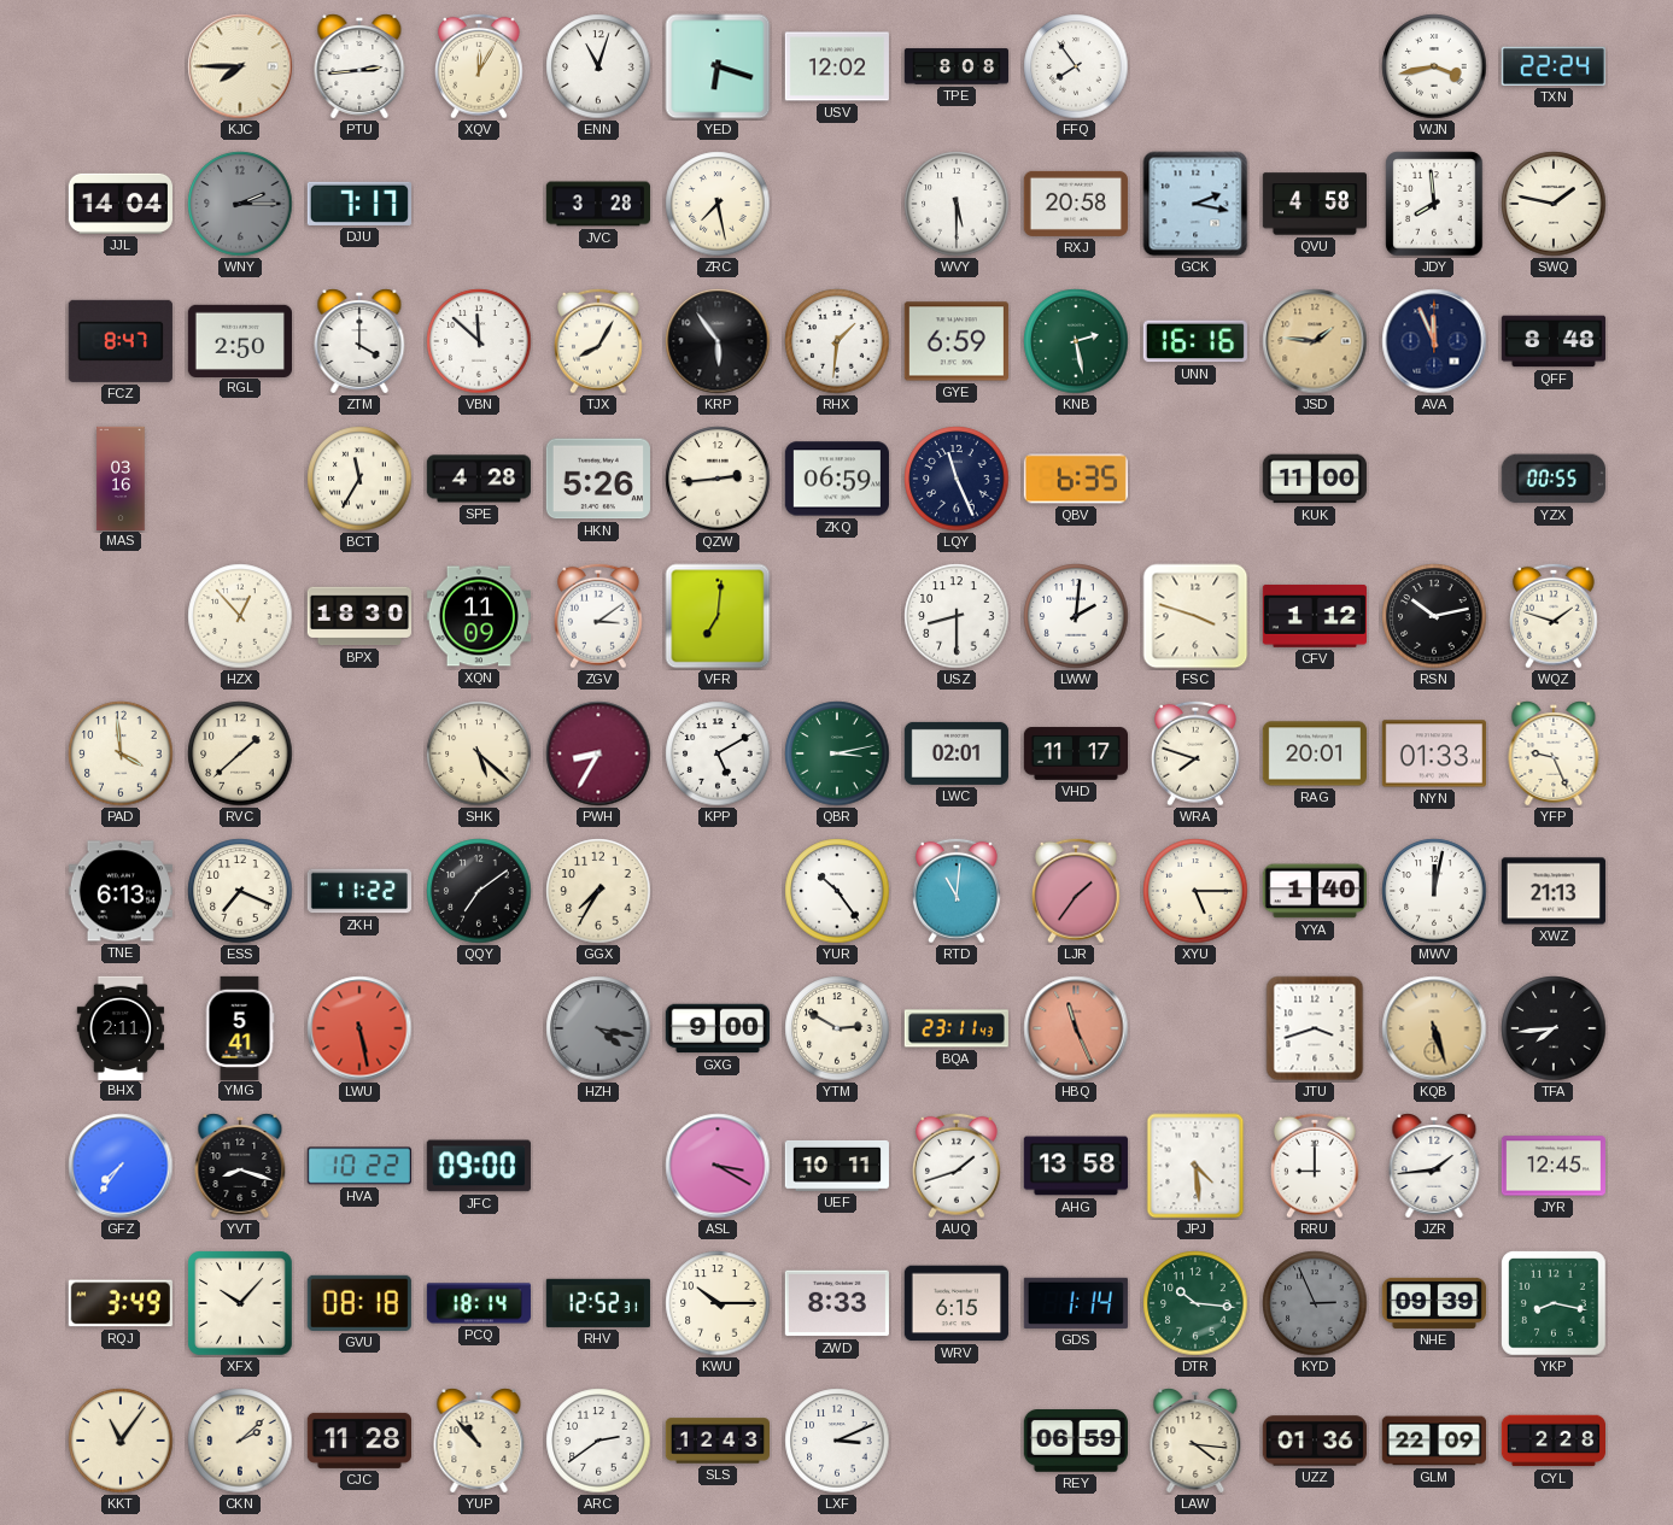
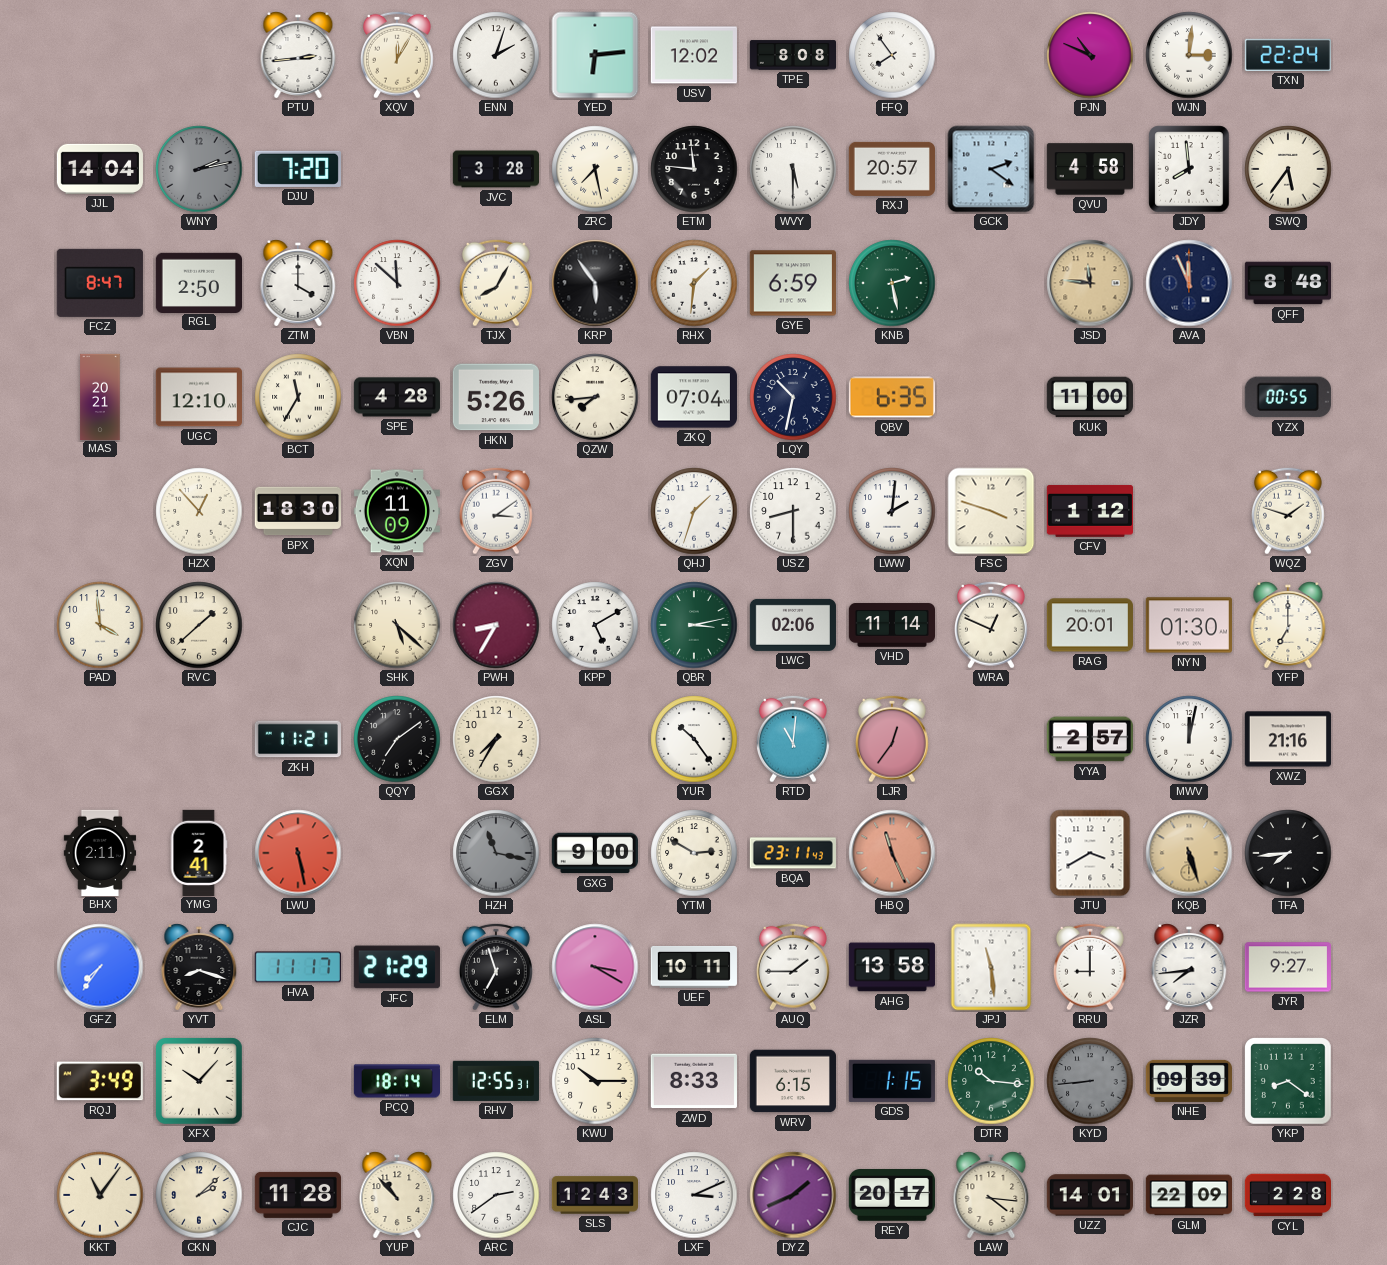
KJC: 7:45 -> none (240, 66)
ENN: 11:03 -> 2:03 (496, 55)
YED: 6:18 -> 6:14 (595, 55)
PJN: none -> 10:49 (1090, 55)
WJN: 3:43 -> 3:01 (1189, 55)
WNY: 2:15 -> 2:13 (199, 169)
DJU: 7:17 -> 7:20 (298, 169)
ETM: none -> 11:46 (694, 169)
RXJ: 20:58 -> 20:57 (892, 169)
GCK: 2:17 -> 2:21 (991, 169)
SWQ: 1:47 -> 5:36 (1288, 169)
UNN: 16:16 -> none (1195, 341)
JSD: 1:46 -> 11:46 (1090, 283)
MAS: 03:16 -> 20:21 (100, 396)
UGC: none -> 12:10 (199, 397)
QZW: 2:44 -> 7:44 (595, 397)
ZKQ: 06:59 -> 07:04 (694, 397)
LQY: 11:26 -> 10:32 (793, 397)
VFR: 7:01 -> none (718, 616)
QHJ: none -> 1:33 (694, 511)
RSN: 10:13 -> none (1434, 616)
LWC: 02:01 -> 02:06 (792, 625)
VHD: 11:17 -> 11:14 (891, 625)
WRA: 7:48 -> 12:49 (992, 625)
NYN: 01:33 -> 01:30 (1189, 625)
YFP: 9:26 -> 7:00 (1288, 625)
TNE: 6:13 -> none (121, 891)
ESS: 7:19 -> none (240, 891)
ZKH: 11:22 -> 11:21 (298, 739)
LJR: 1:36 -> 12:36 (893, 739)
XYU: 5:15 -> none (1195, 891)
YYA: 1:40 -> 2:57 (1090, 739)
XWZ: 21:13 -> 21:16 (1288, 739)
YMG: 5:41 -> 2:41 (199, 852)
HZH: 4:17 -> 11:17 (496, 853)
JTU: 3:42 -> 3:40 (1090, 853)
HVA: 10:22 -> 11:17 (298, 967)
JFC: 09:00 -> 21:29 (397, 967)
ELM: none -> 6:57 (497, 967)
AUQ: 1:42 -> 1:45 (794, 967)
JPJ: 4:29 -> 11:29 (991, 967)
JZR: 1:44 -> 7:44 (1189, 967)
JYR: 12:45 -> 9:27 (1288, 967)
GVU: 08:18 -> none (359, 1303)
RHV: 12:52 -> 12:55 (496, 1081)
GDS: 1:14 -> 1:15 (892, 1081)
KYD: 2:56 -> 8:44 (1090, 1081)
YKP: 8:17 -> 8:21 (1289, 1082)
DYZ: none -> 1:41 (793, 1195)
REY: 06:59 -> 20:17 (892, 1196)
UZZ: 01:36 -> 14:01 (1090, 1195)
